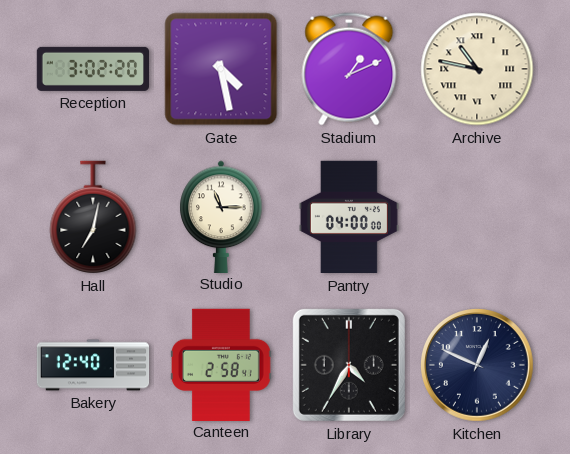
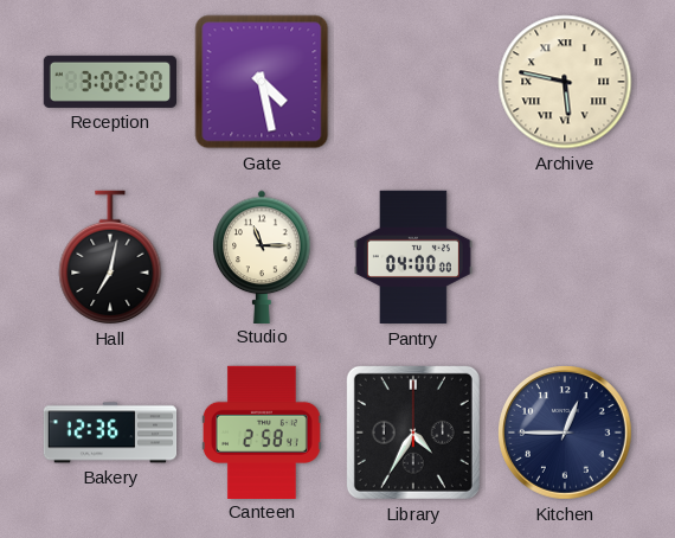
Stadium: 1:11 -> none (349, 69)
Archive: 10:47 -> 5:47 (565, 82)
Bakery: 12:40 -> 12:36 (110, 433)
Kitchen: 12:49 -> 12:45 (566, 434)
